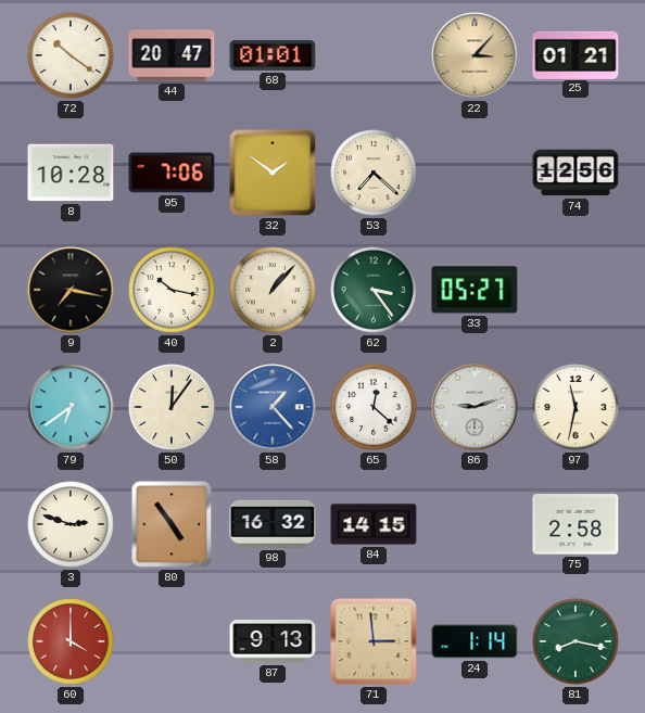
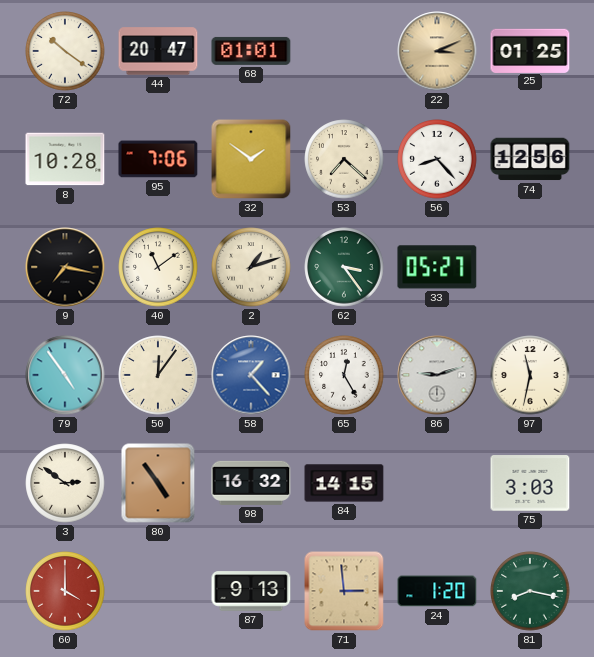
22: 3:07 -> 3:11 (437, 51)
25: 01:21 -> 01:25 (530, 50)
56: none -> 8:23 (437, 159)
40: 10:17 -> 11:09 (158, 267)
2: 1:07 -> 1:12 (251, 267)
79: 6:39 -> 4:54 (65, 375)
65: 12:22 -> 12:25 (344, 375)
3: 2:48 -> 2:51 (65, 483)
75: 2:58 -> 3:03 (530, 483)
24: 1:14 -> 1:20 (437, 591)
